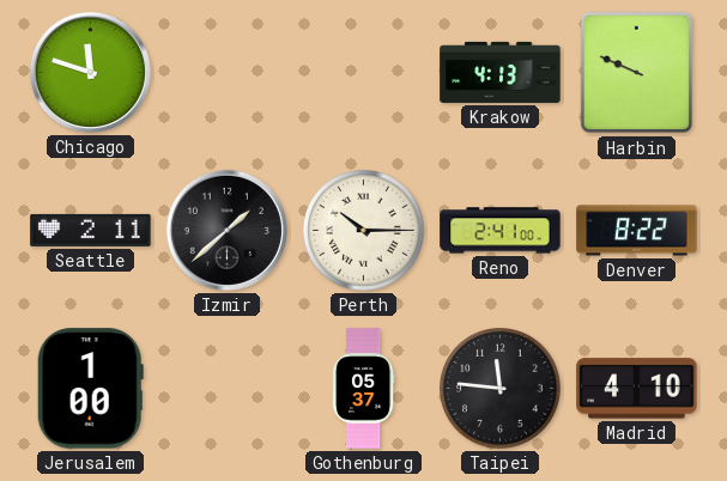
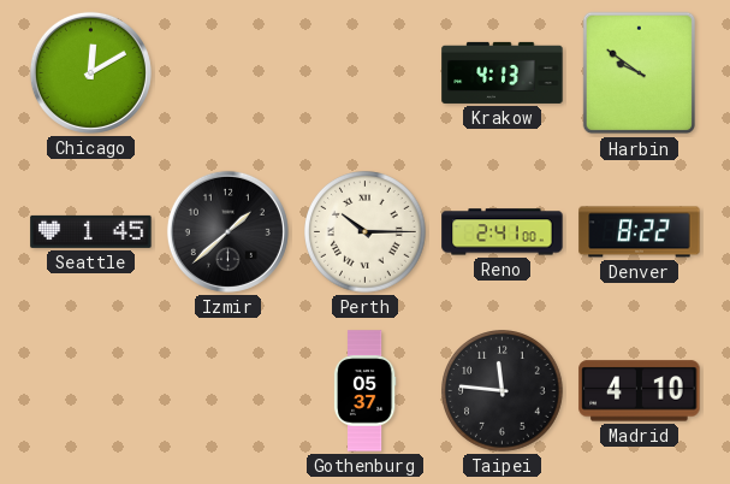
Chicago: 11:48 -> 12:10 (90, 72)
Harbin: 9:49 -> 9:51 (639, 73)
Seattle: 2:11 -> 1:45 (91, 231)
Jerusalem: 1:00 -> none (90, 389)
